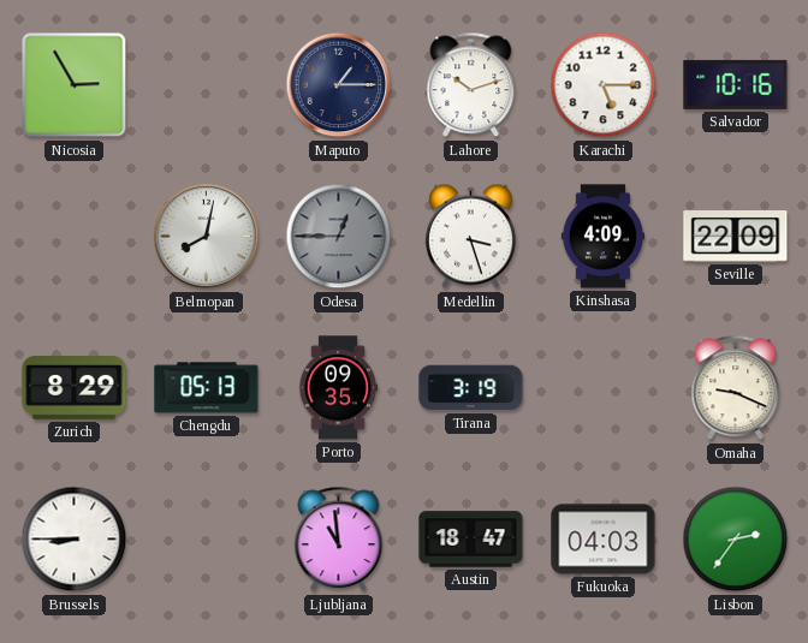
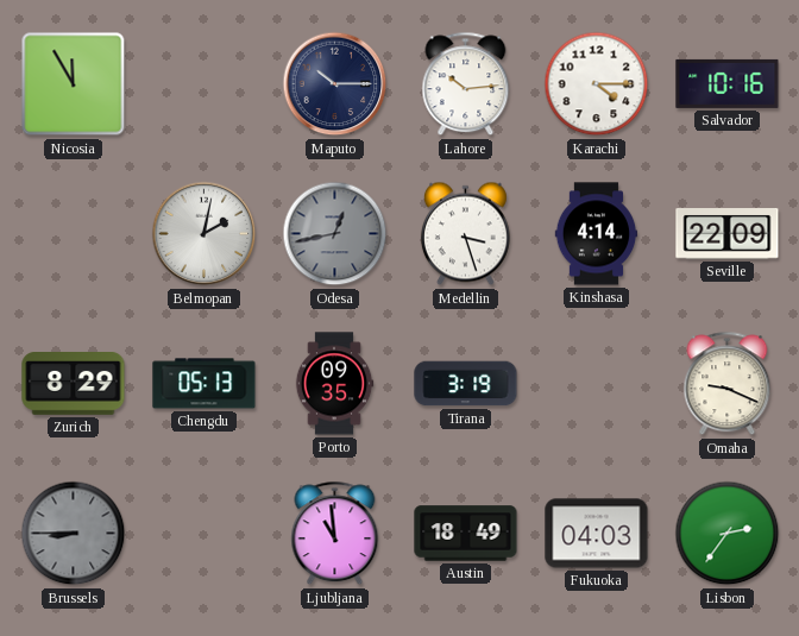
Nicosia: 2:55 -> 11:55 (74, 84)
Maputo: 1:15 -> 10:15 (335, 84)
Lahore: 10:12 -> 10:14 (466, 84)
Karachi: 5:15 -> 4:15 (597, 84)
Belmopan: 8:02 -> 2:02 (205, 234)
Odesa: 12:45 -> 12:43 (335, 234)
Kinshasa: 4:09 -> 4:14 (597, 234)
Brussels dial: white -> grey (74, 534)
Austin: 18:47 -> 18:49 (466, 534)
